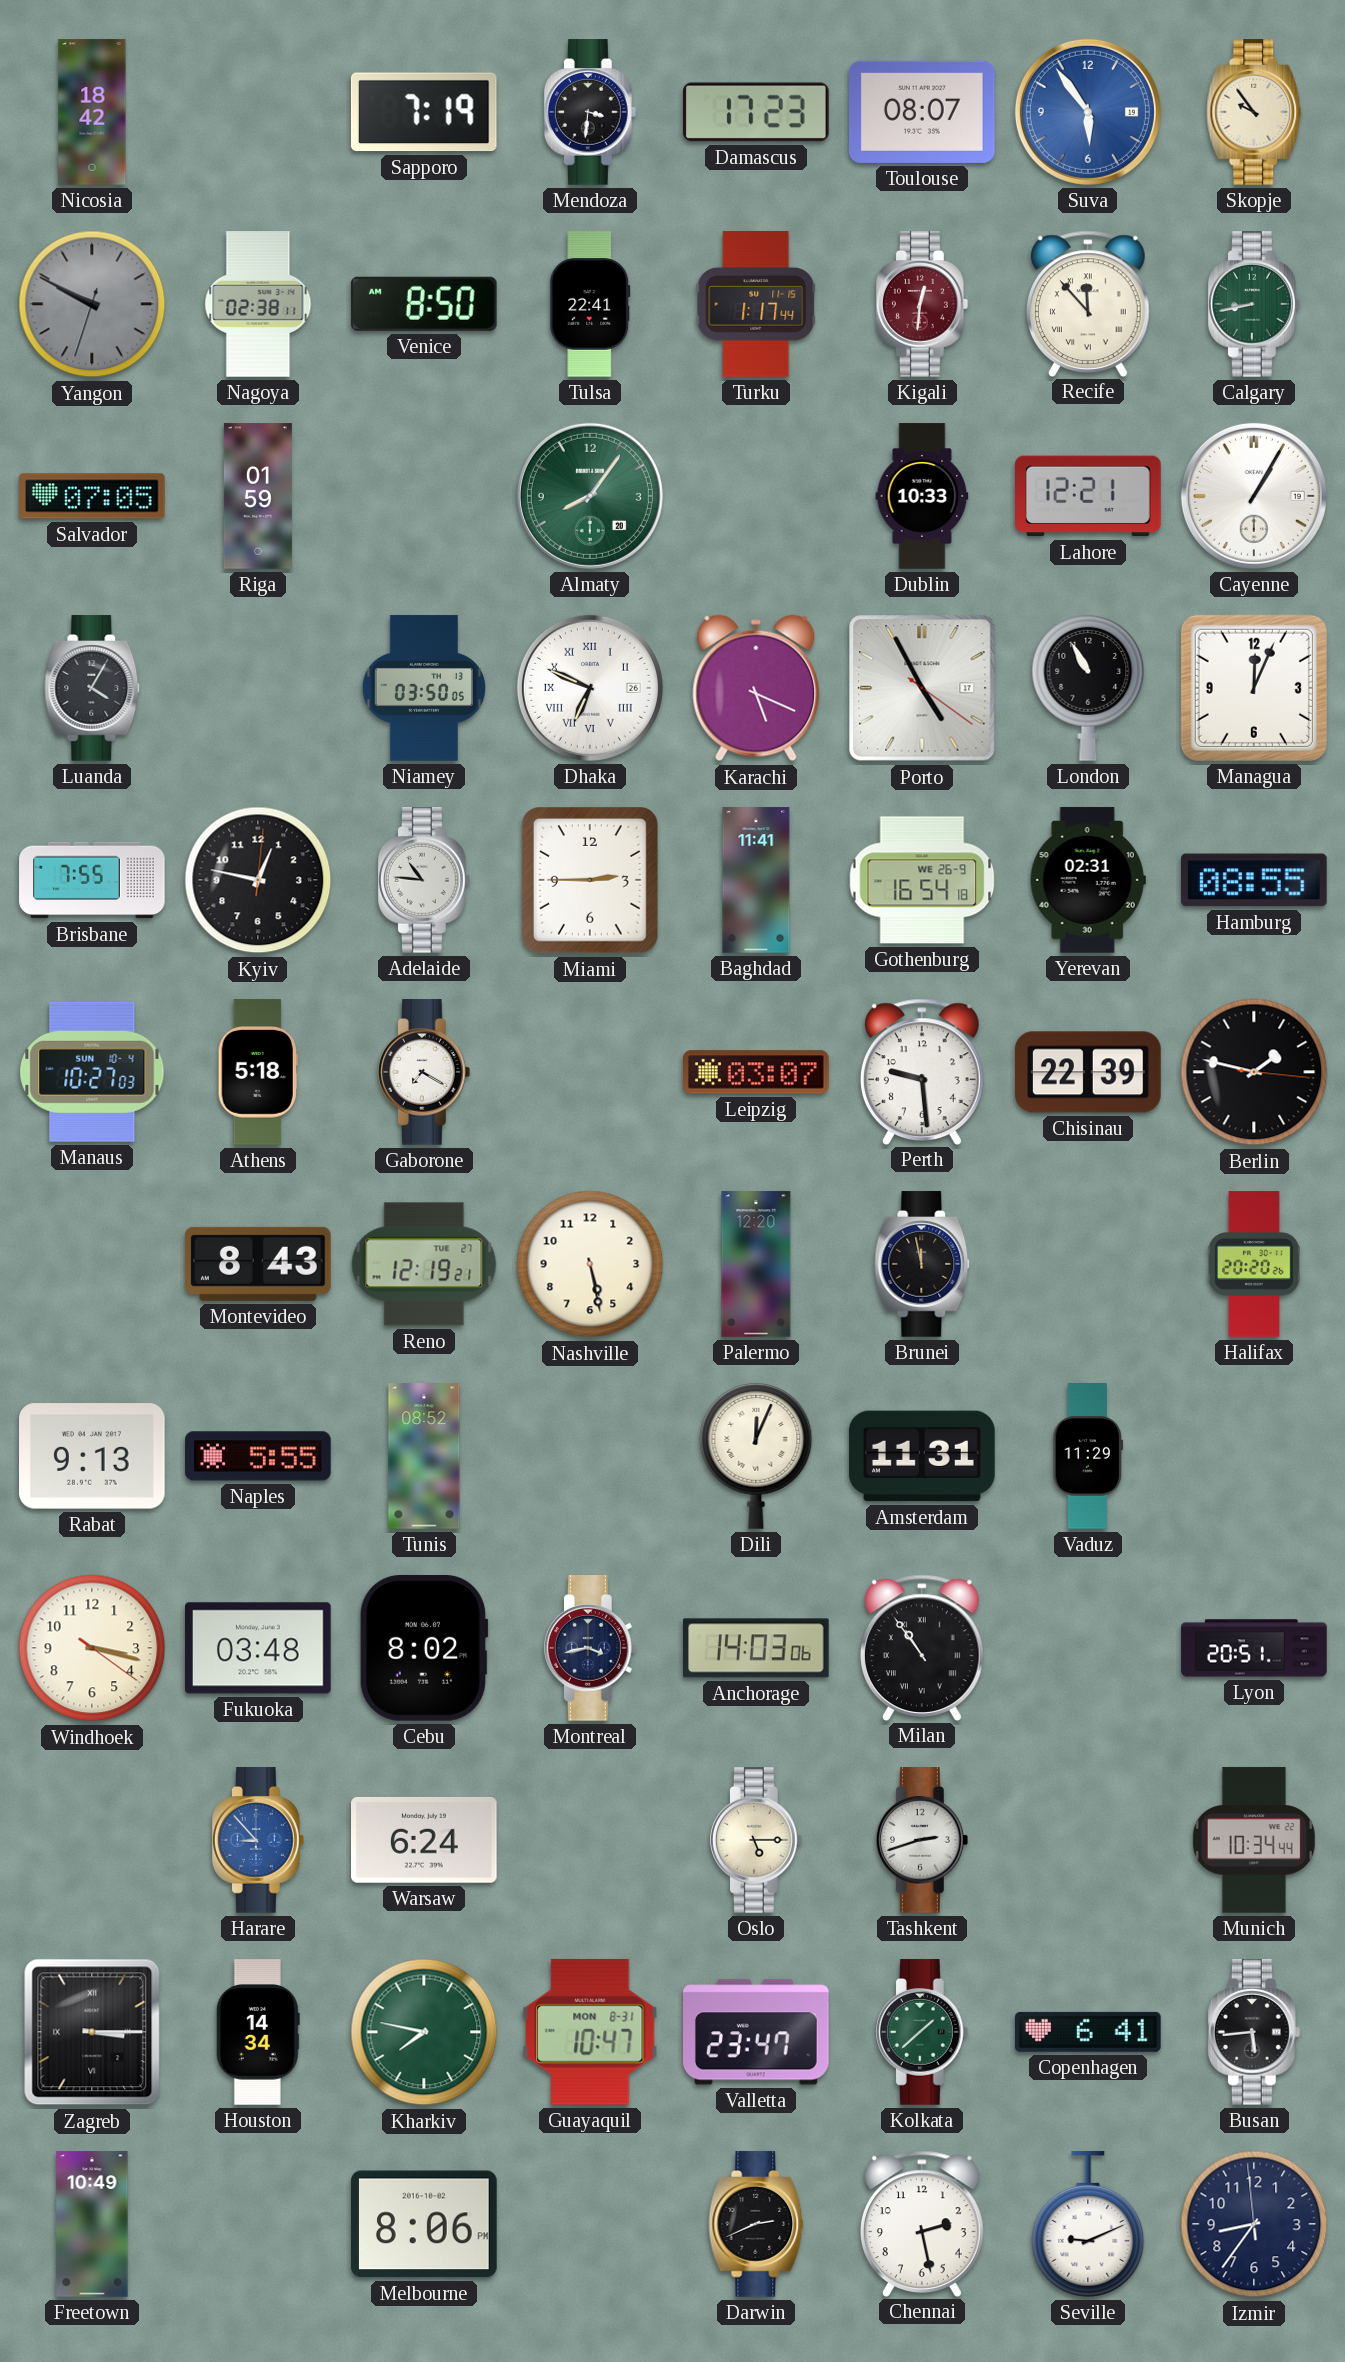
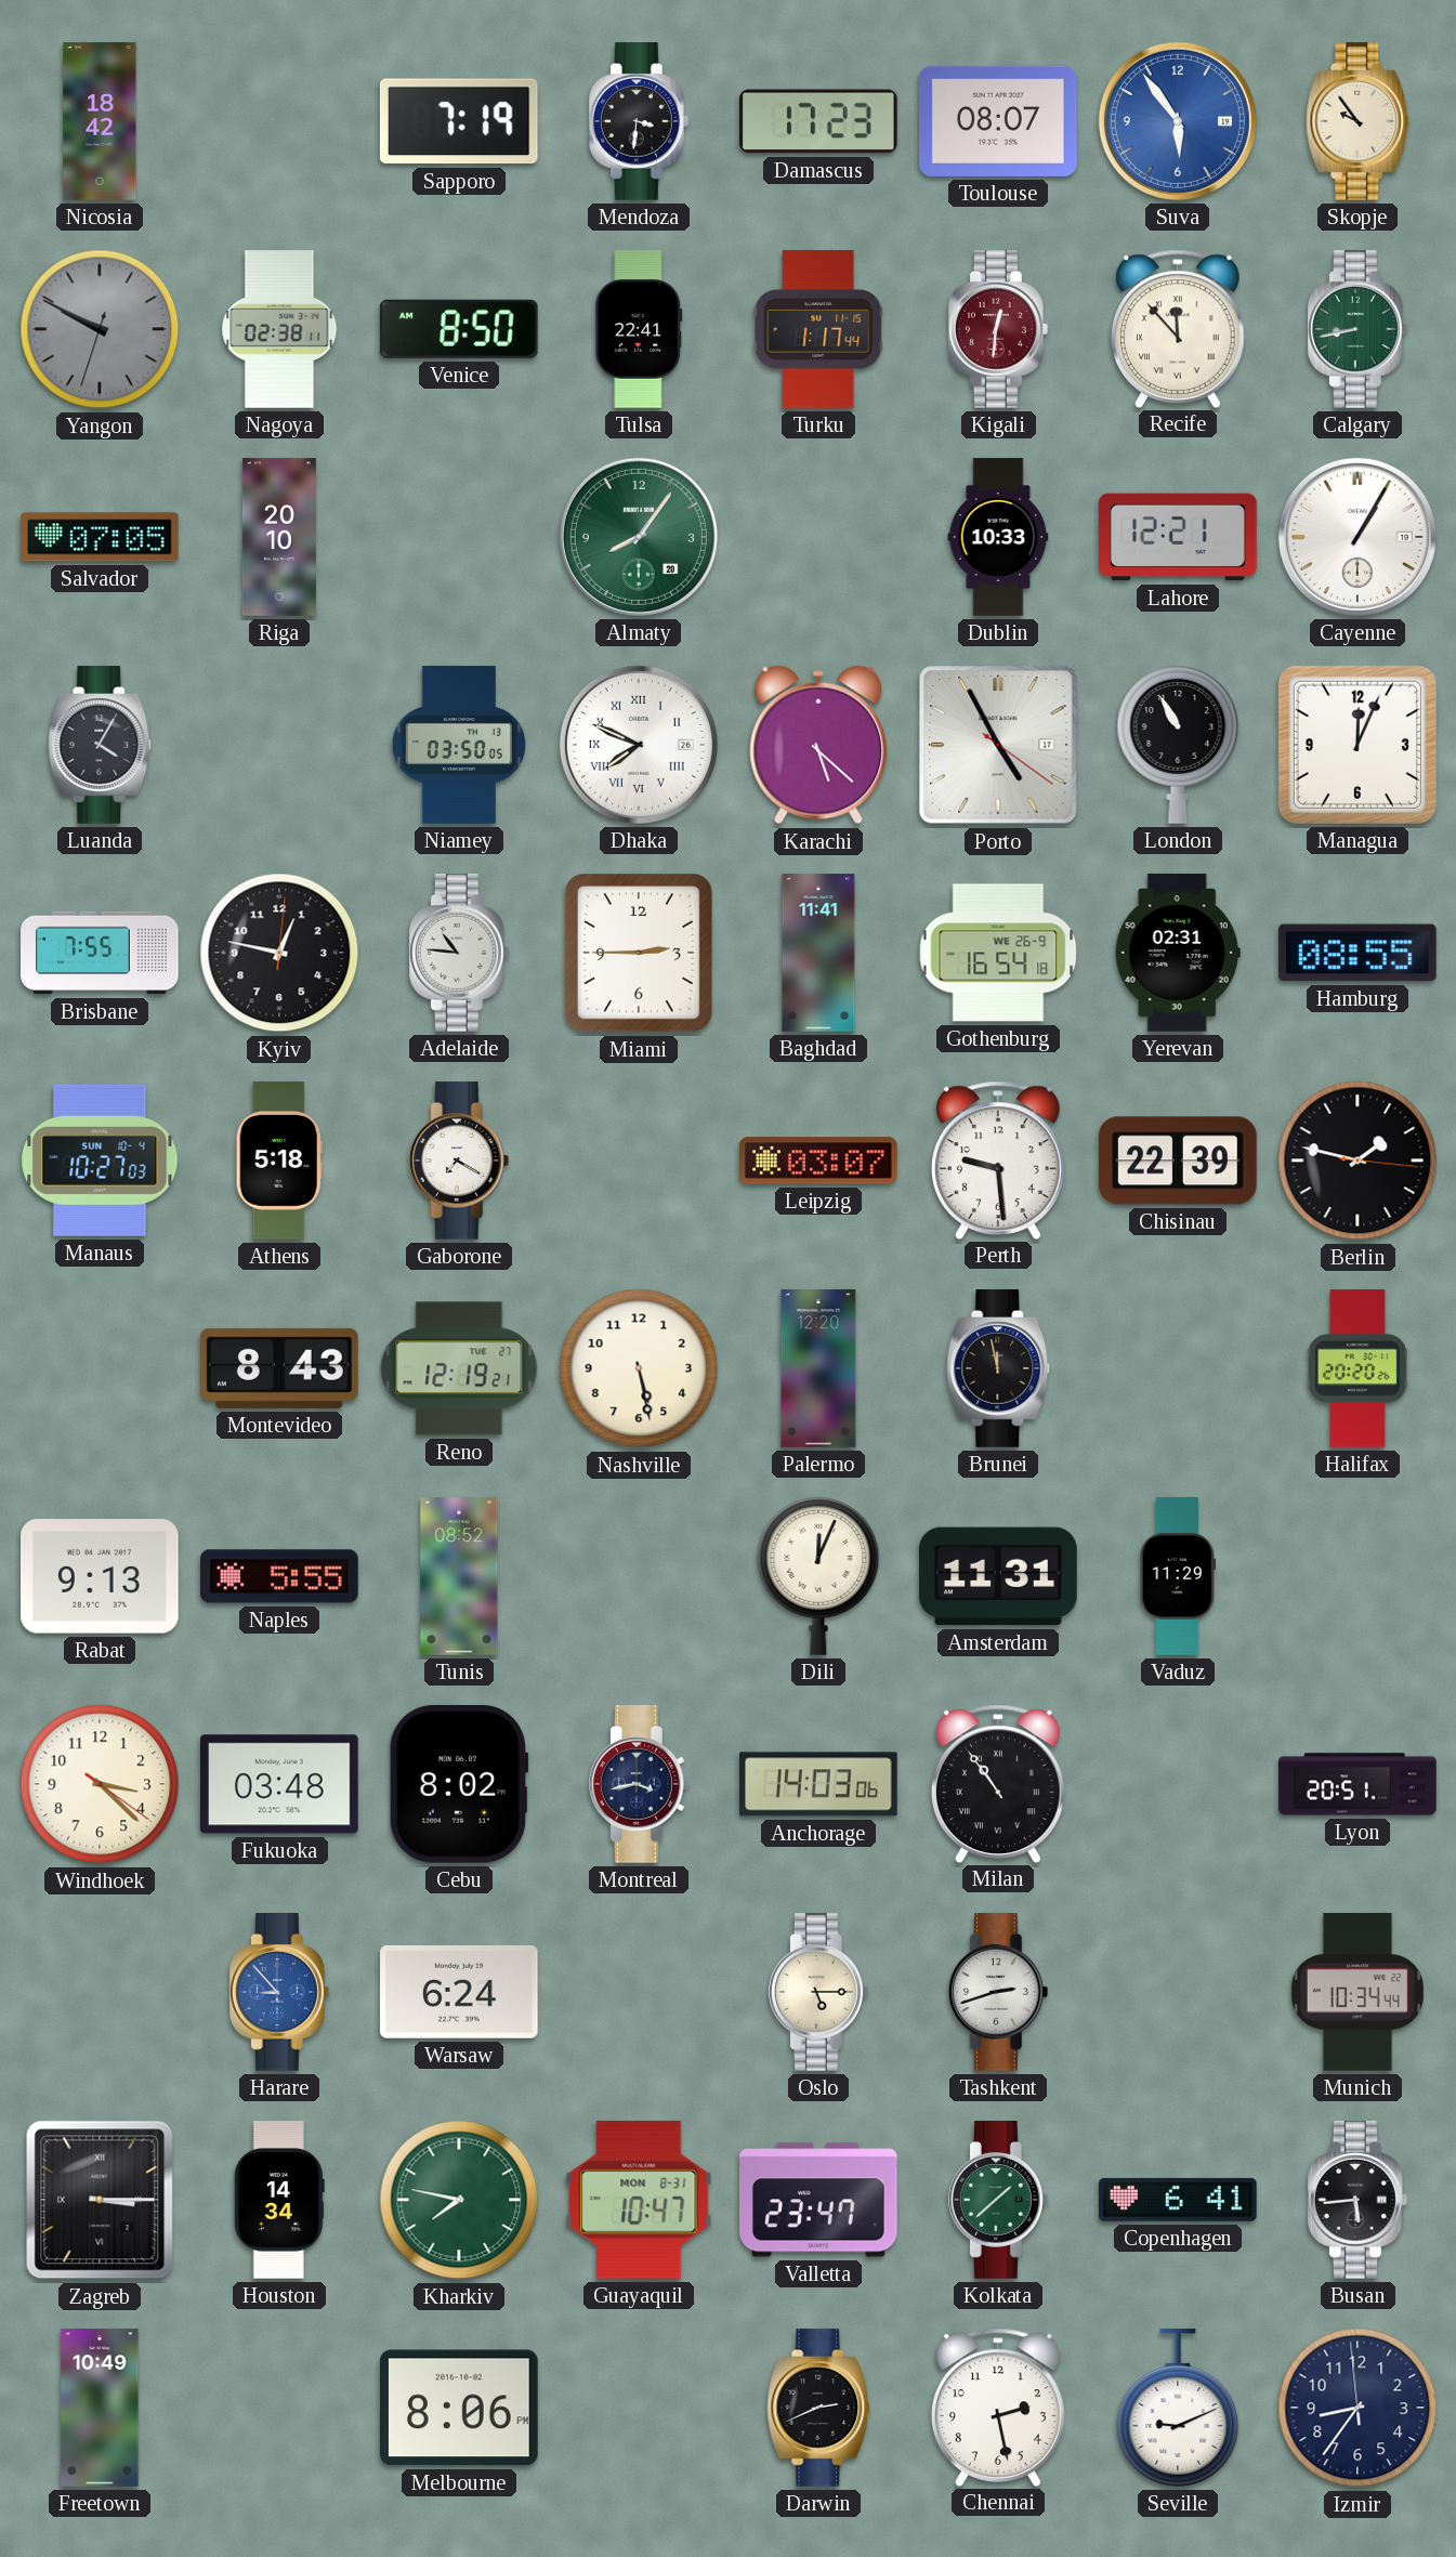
Riga: 01:59 -> 20:10 (279, 537)
Dhaka: 6:49 -> 7:49 (639, 745)
Karachi: 5:19 -> 5:22 (818, 745)
Windhoek: 3:17 -> 3:22 (100, 1784)
